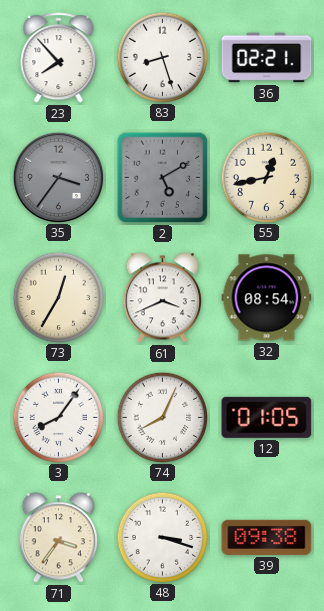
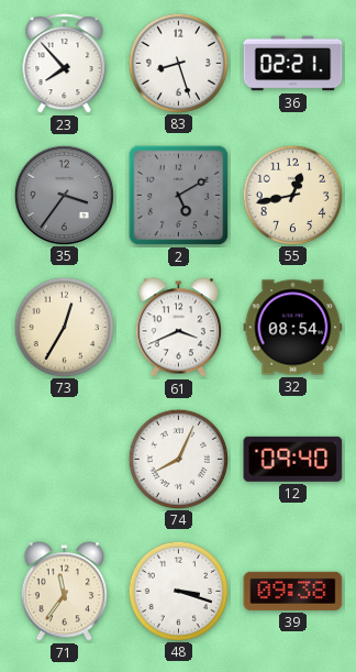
3: 8:06 -> none (58, 417)
12: 01:05 -> 09:40 (293, 459)
71: 3:36 -> 11:36 (64, 592)
